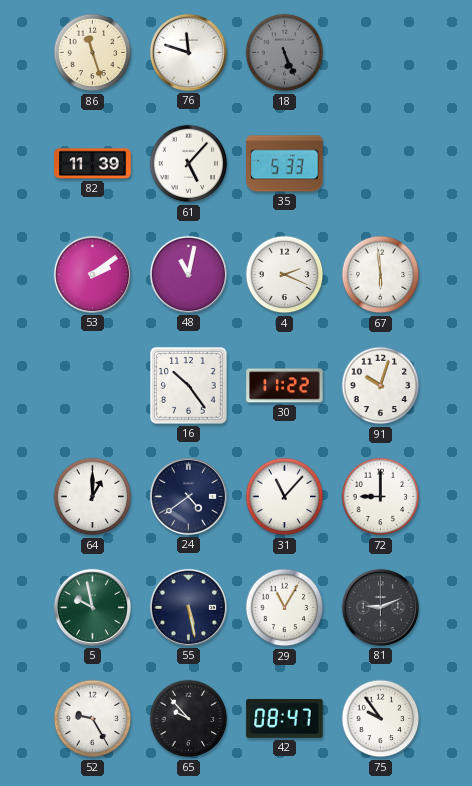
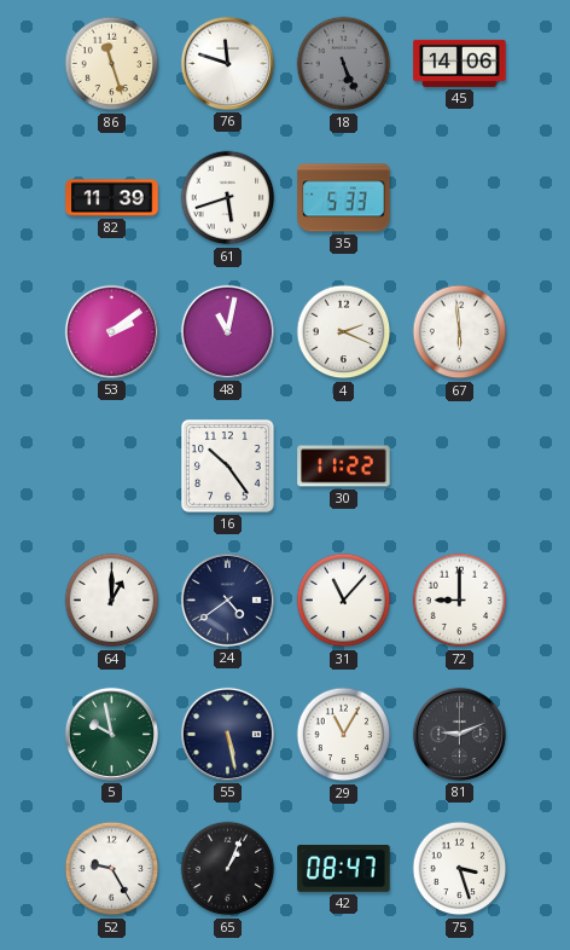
45: none -> 14:06 (460, 63)
61: 5:07 -> 5:42 (228, 198)
91: 10:03 -> none (381, 386)
65: 9:53 -> 1:04 (228, 869)
75: 9:54 -> 3:27 (460, 869)
